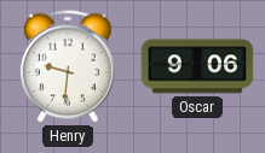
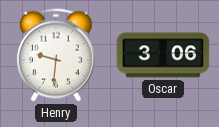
Oscar: 9:06 -> 3:06 (163, 55)
